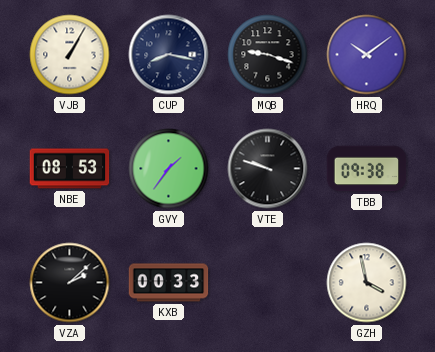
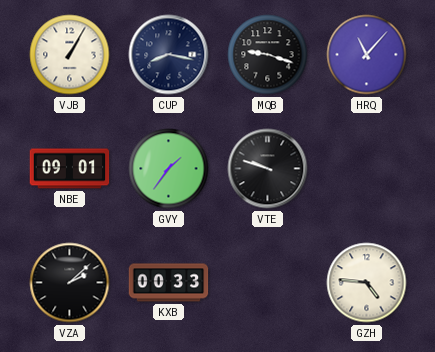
HRQ: 10:09 -> 11:07 (367, 55)
NBE: 08:53 -> 09:01 (70, 169)
TBB: 09:38 -> none (367, 169)
GZH: 3:58 -> 4:46 (367, 283)
